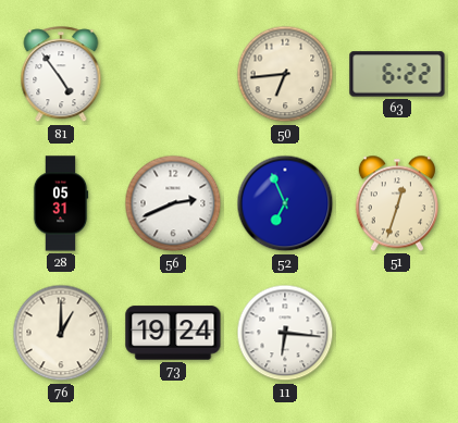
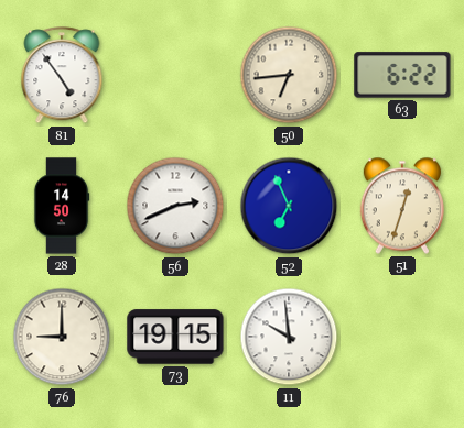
28: 05:31 -> 14:50 (62, 206)
76: 1:00 -> 9:00 (62, 337)
73: 19:24 -> 19:15 (175, 337)
11: 6:16 -> 9:59 (289, 337)
